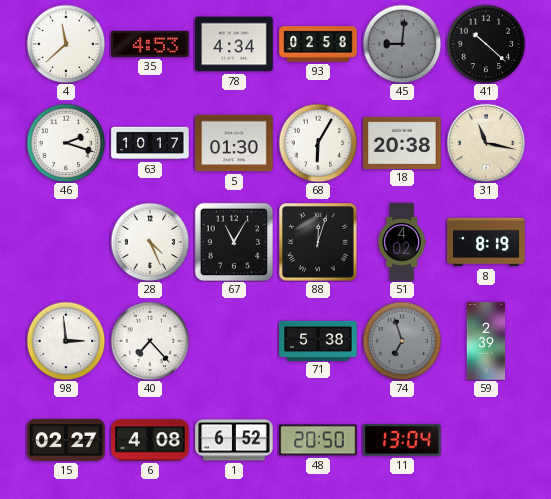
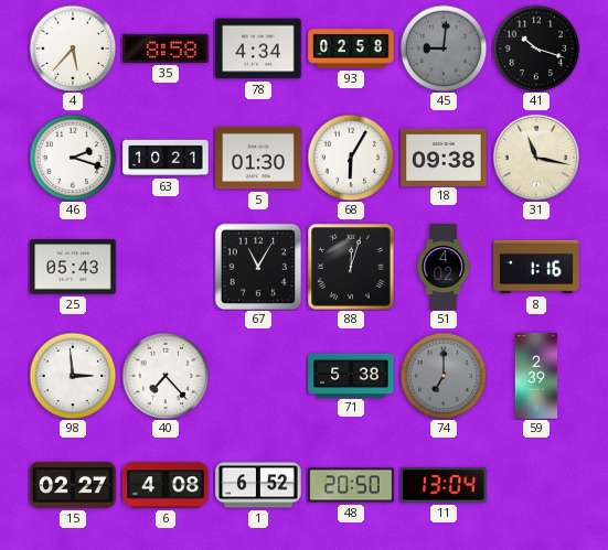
4: 11:38 -> 5:37 (73, 48)
35: 4:53 -> 8:58 (166, 48)
41: 10:22 -> 10:18 (536, 48)
63: 10:17 -> 10:21 (166, 158)
18: 20:38 -> 09:38 (444, 157)
25: none -> 05:43 (73, 267)
28: 4:26 -> none (150, 242)
8: 8:19 -> 1:16 (536, 267)
74: 6:57 -> 7:00 (444, 376)
